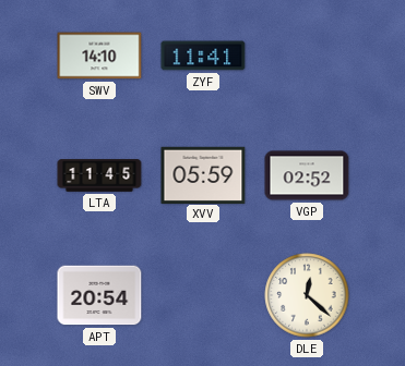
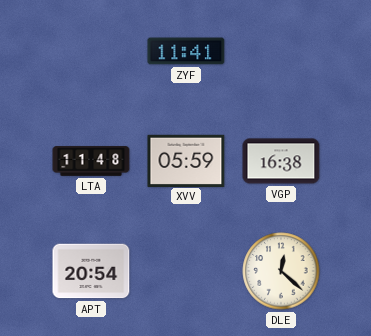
SWV: 14:10 -> none (99, 56)
LTA: 11:45 -> 11:48 (91, 161)
VGP: 02:52 -> 16:38 (281, 161)
